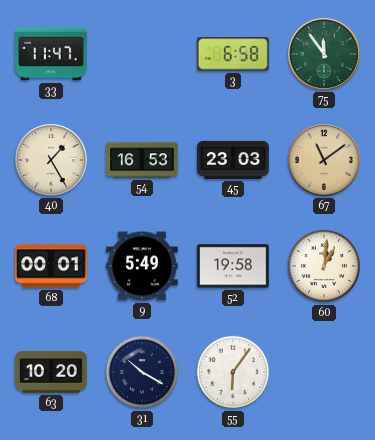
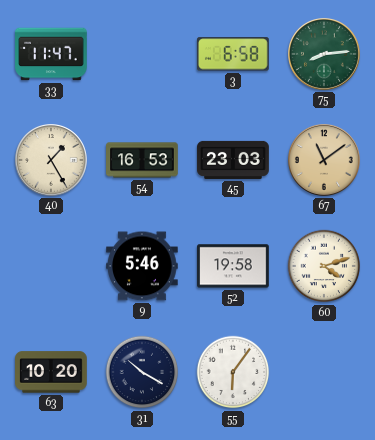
75: 11:54 -> 8:14 (325, 55)
68: 00:01 -> none (51, 266)
9: 5:49 -> 5:46 (143, 266)
60: 1:01 -> 4:12 (324, 266)
